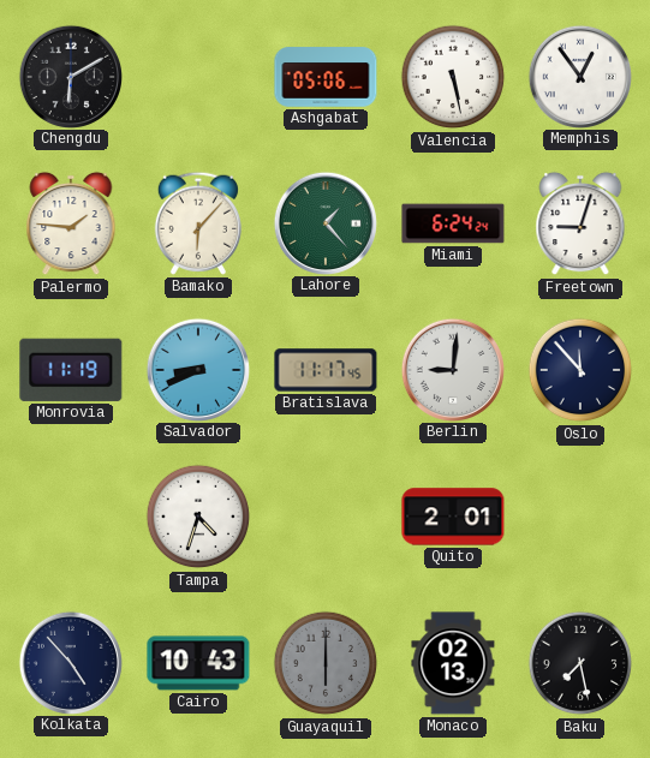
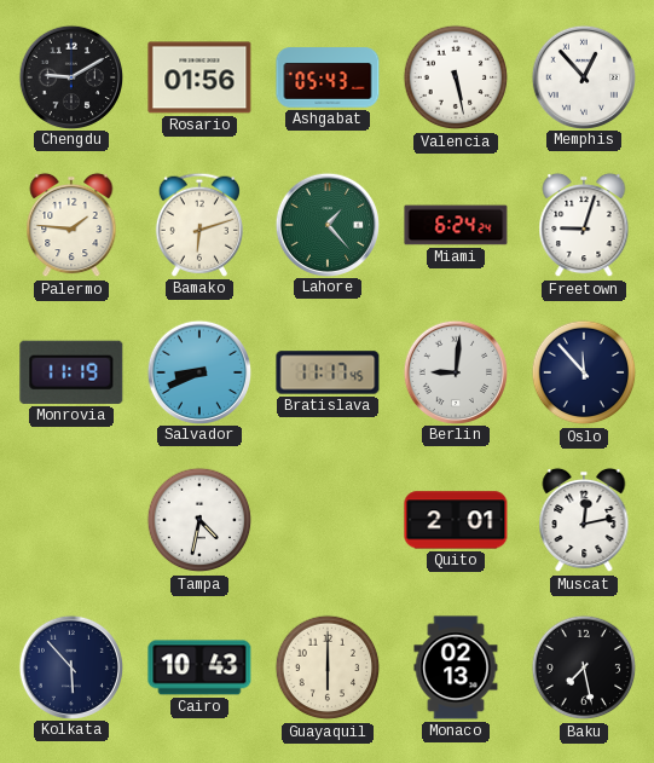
Chengdu: 6:10 -> 9:10 (70, 76)
Rosario: none -> 01:56 (199, 77)
Ashgabat: 05:06 -> 05:43 (328, 77)
Memphis: 12:54 -> 12:53 (583, 76)
Bamako: 6:07 -> 6:12 (199, 225)
Tampa: 4:33 -> 4:32 (199, 520)
Muscat: none -> 12:13 (584, 520)
Kolkata: 4:53 -> 5:53 (70, 666)
Guayaquil dial: grey -> cream (328, 667)
